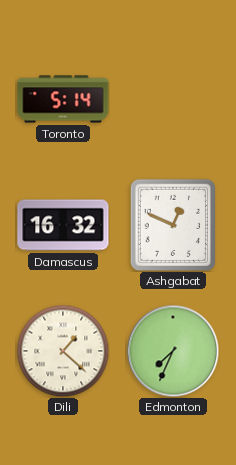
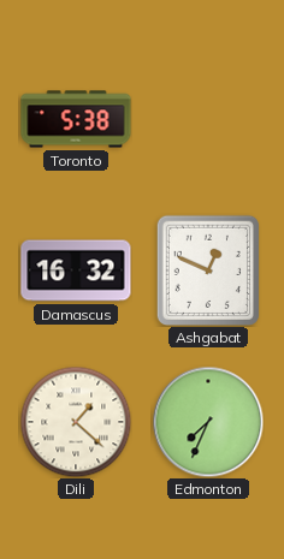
Toronto: 5:14 -> 5:38 (76, 119)
